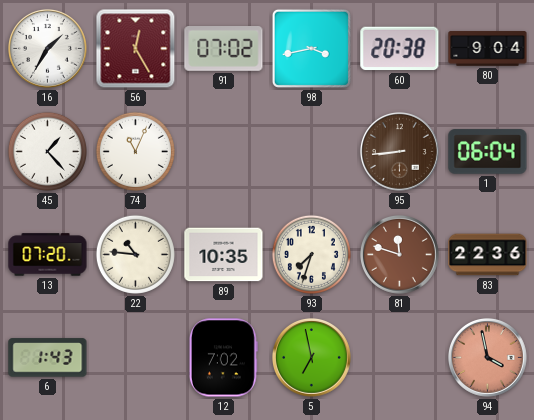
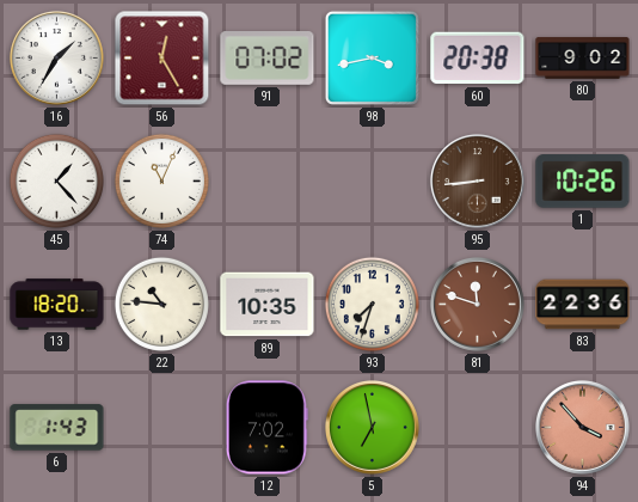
80: 9:04 -> 9:02 (583, 59)
1: 06:04 -> 10:26 (583, 182)
13: 07:20 -> 18:20 (57, 305)
94: 3:58 -> 3:53 (583, 428)
